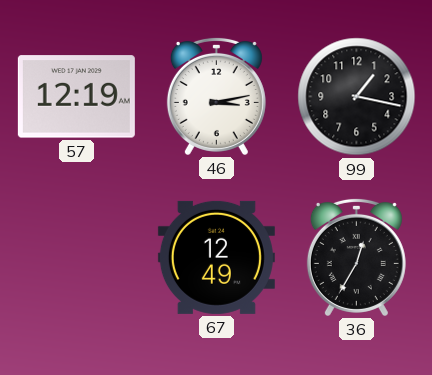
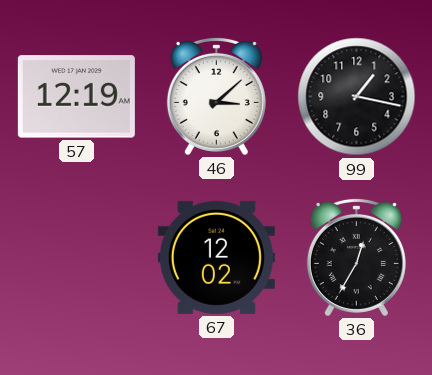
46: 3:13 -> 3:08 (216, 96)
67: 12:49 -> 12:02 (216, 257)
